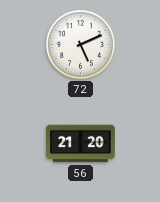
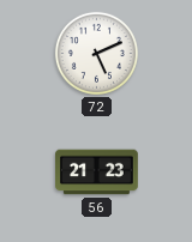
56: 21:20 -> 21:23 (97, 173)
